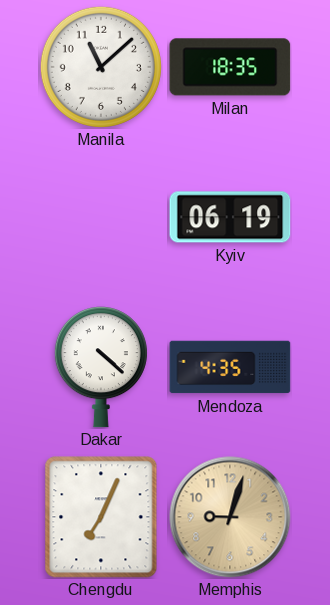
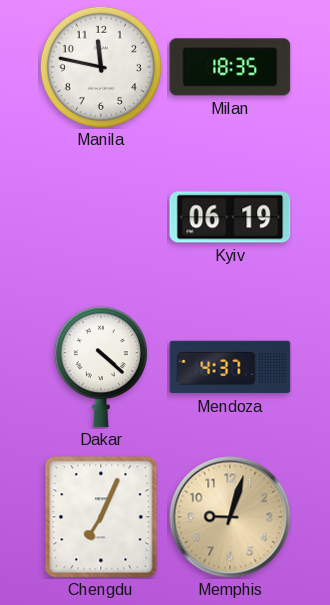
Manila: 11:08 -> 11:47 (101, 67)
Mendoza: 4:35 -> 4:37 (230, 367)
